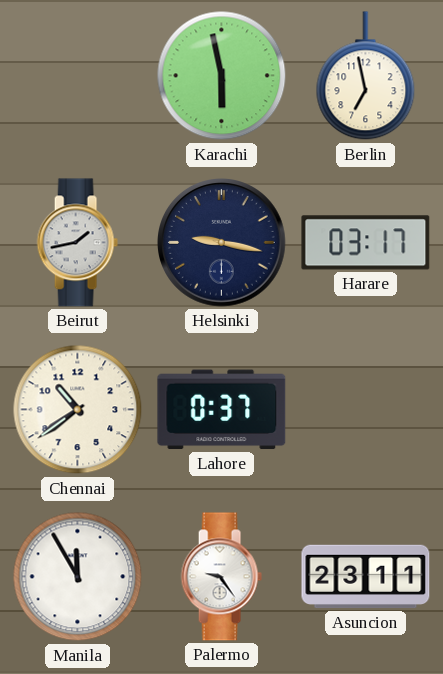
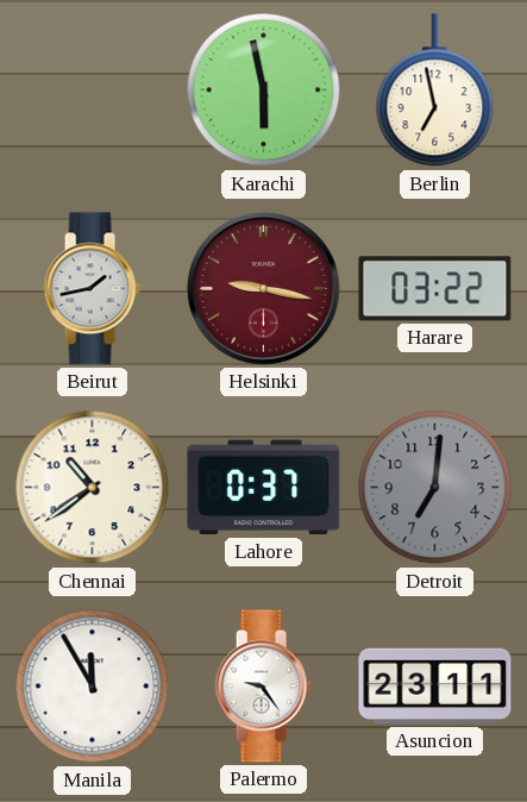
Helsinki dial: navy -> burgundy (264, 289)
Harare: 03:17 -> 03:22 (435, 289)
Detroit: none -> 7:01 (435, 488)
